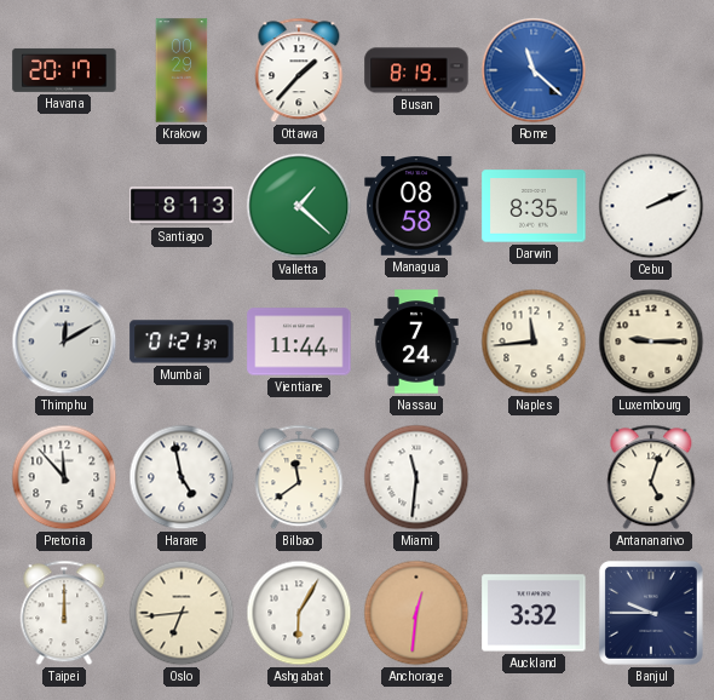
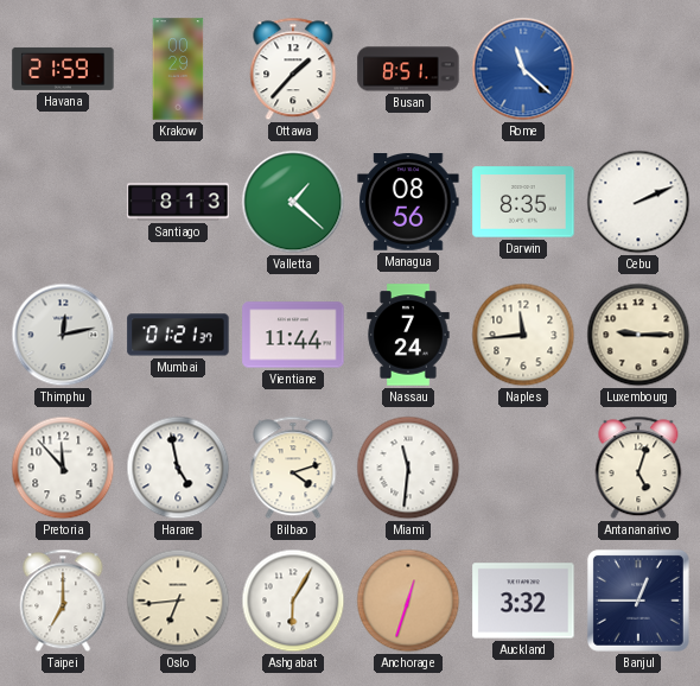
Havana: 20:17 -> 21:59 (63, 69)
Busan: 8:19 -> 8:51 (408, 69)
Managua: 08:58 -> 08:56 (408, 202)
Thimphu: 12:10 -> 12:13 (63, 335)
Bilbao: 11:39 -> 4:12 (293, 468)
Taipei: 12:00 -> 7:00 (63, 601)
Anchorage: 12:31 -> 12:33 (408, 601)
Banjul: 9:45 -> 12:45 (638, 601)
